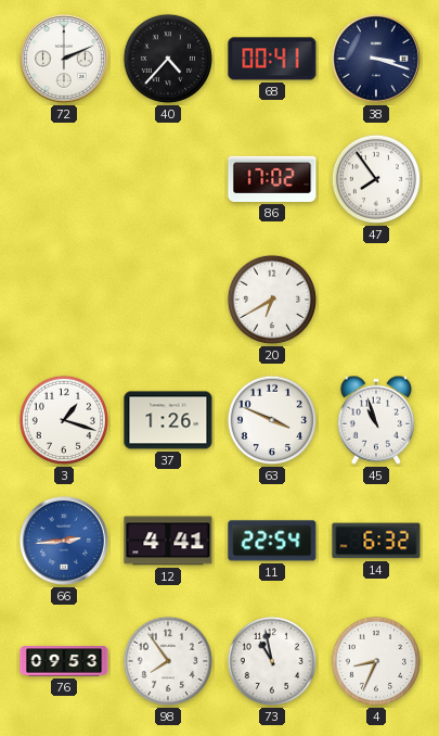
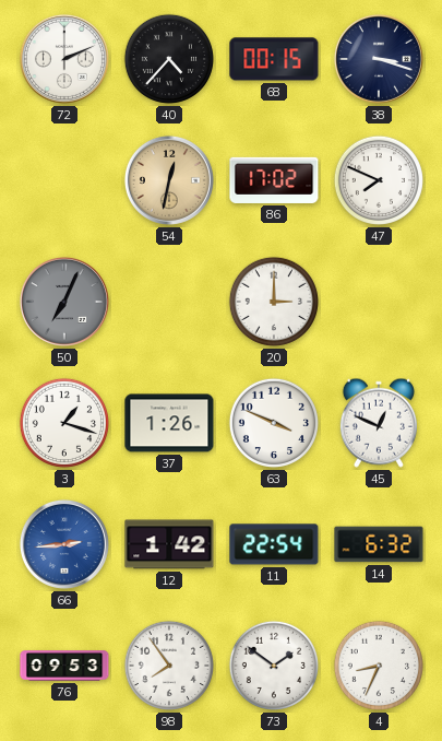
68: 00:41 -> 00:15 (274, 59)
54: none -> 12:32 (169, 180)
47: 7:54 -> 7:49 (379, 180)
50: none -> 7:04 (64, 302)
20: 6:40 -> 3:00 (274, 302)
45: 10:57 -> 12:49 (379, 423)
12: 4:41 -> 1:42 (169, 544)
73: 10:58 -> 1:51 (274, 666)
